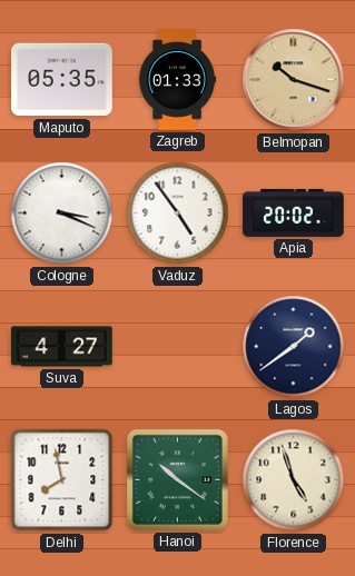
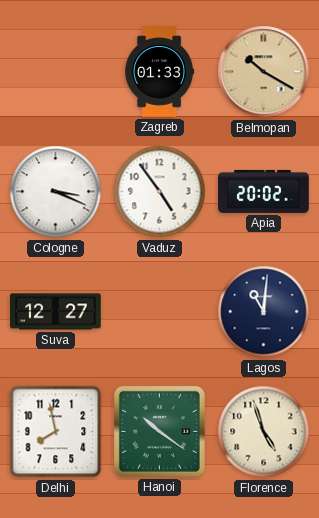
Maputo: 05:35 -> none (62, 80)
Belmopan: 10:18 -> 10:20 (264, 72)
Suva: 4:27 -> 12:27 (56, 312)
Lagos: 1:39 -> 11:01 (264, 312)
